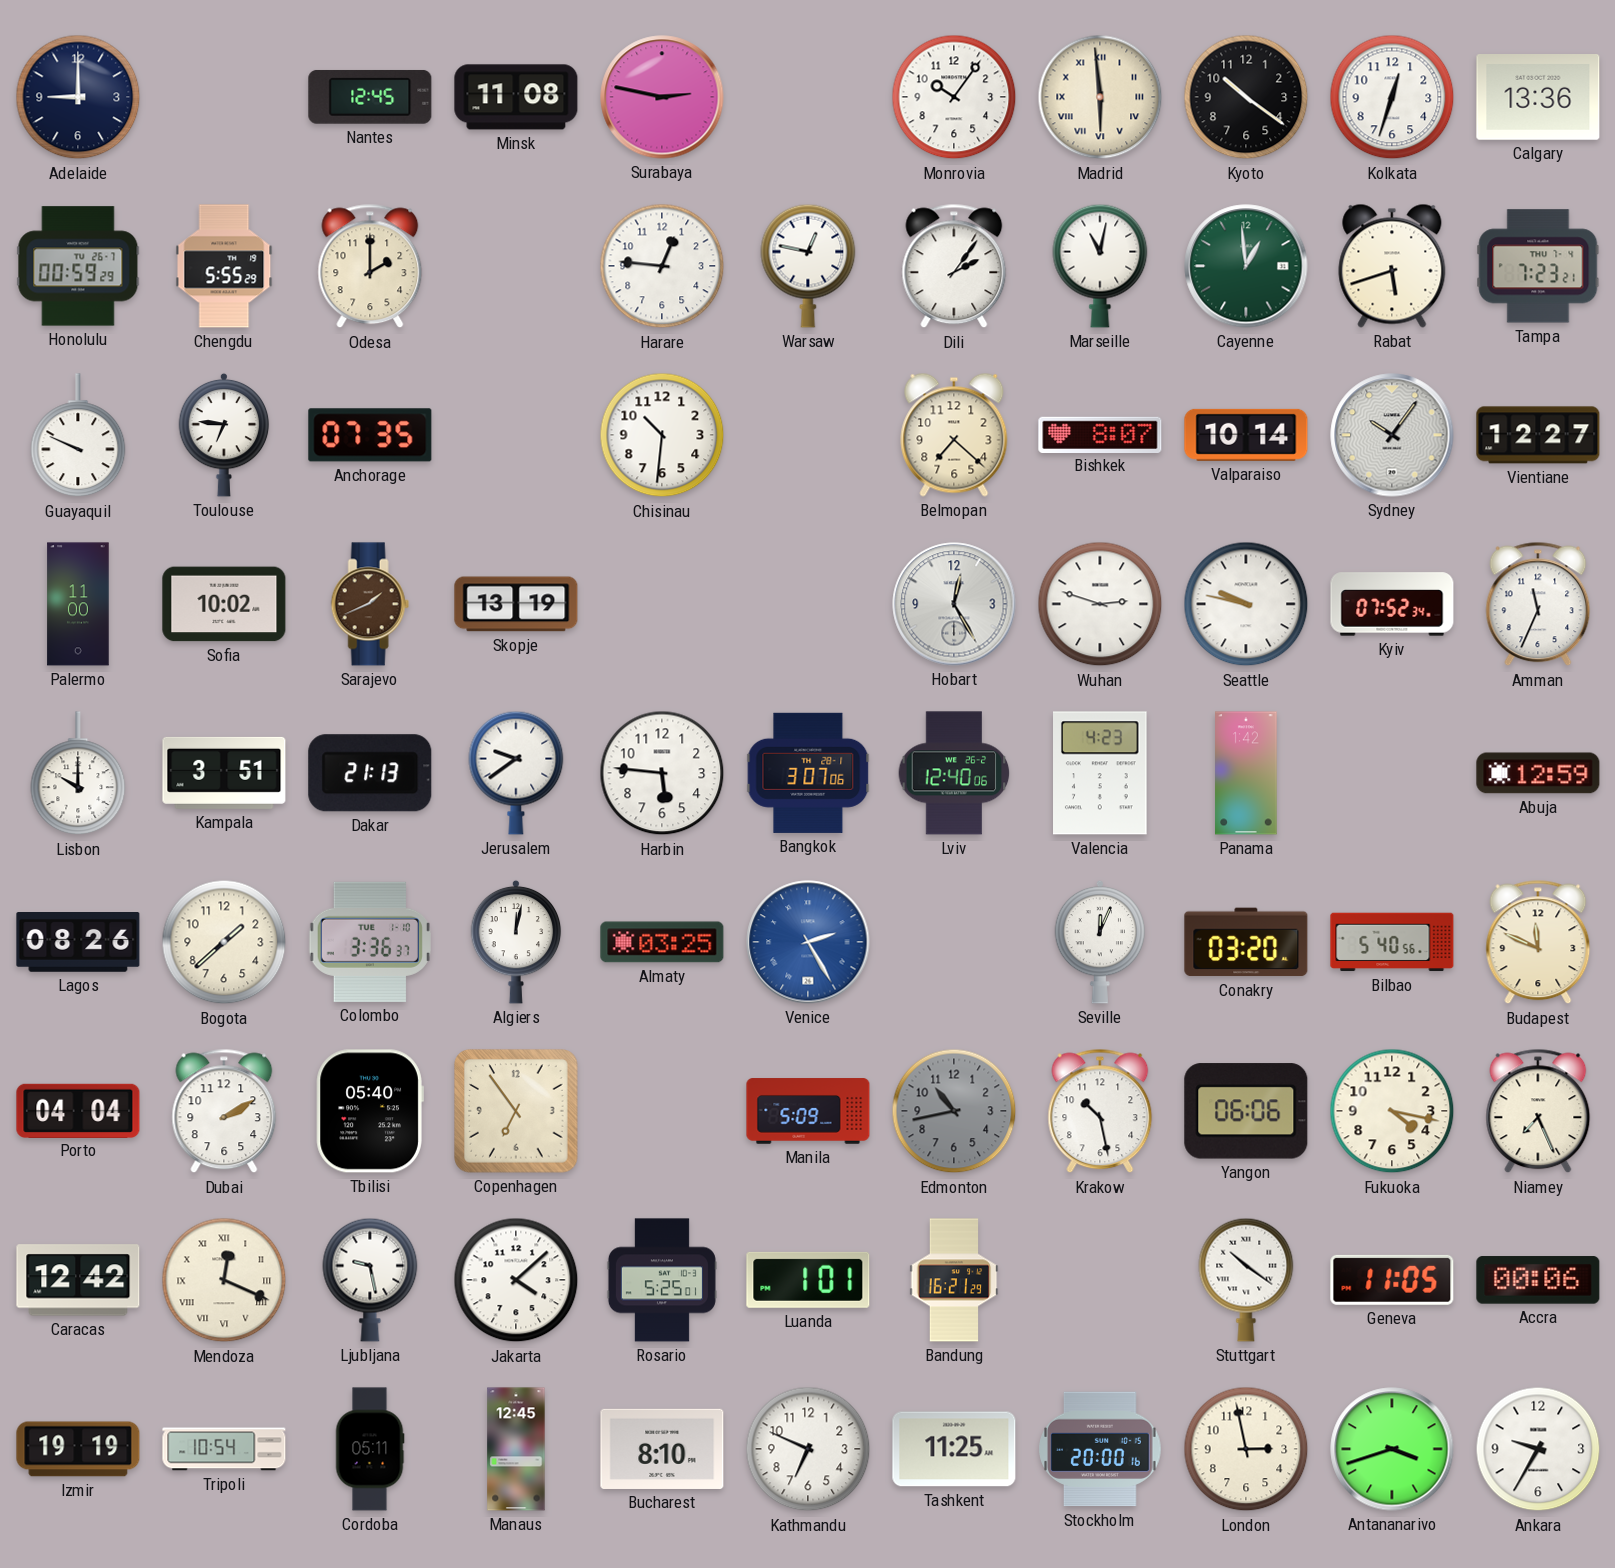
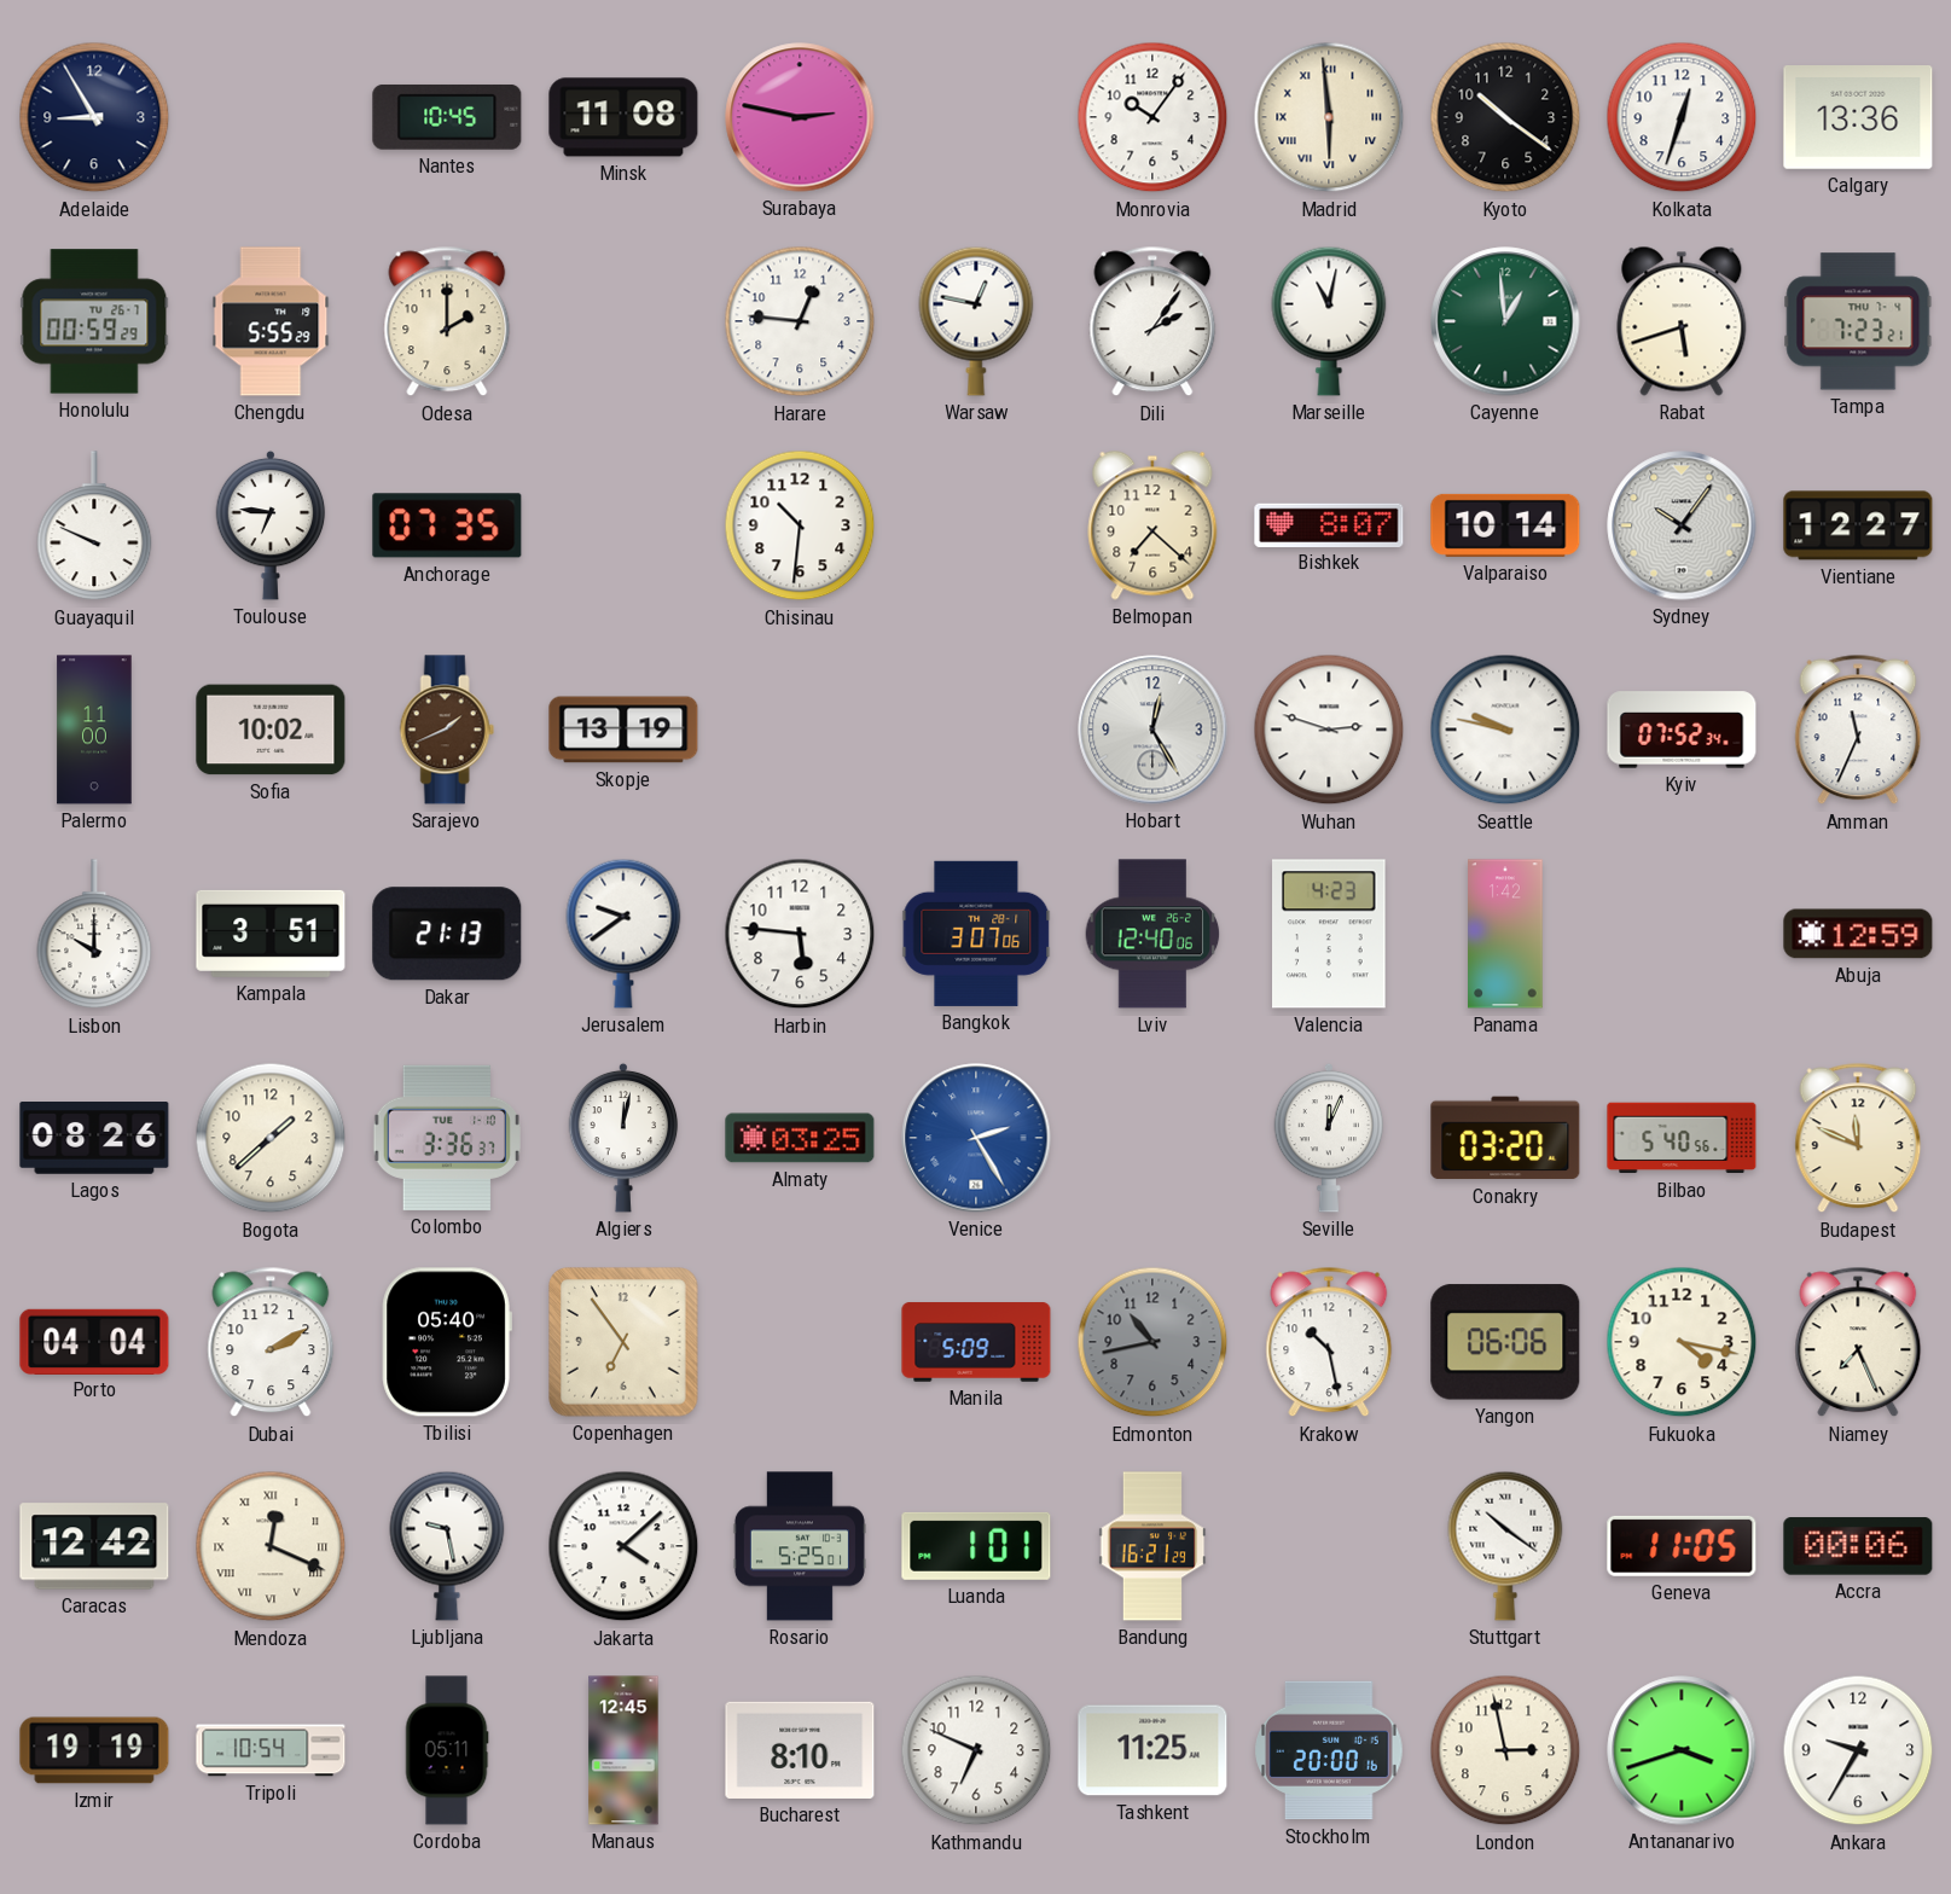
Adelaide: 9:00 -> 8:55 (94, 117)
Nantes: 12:45 -> 10:45 (447, 117)
